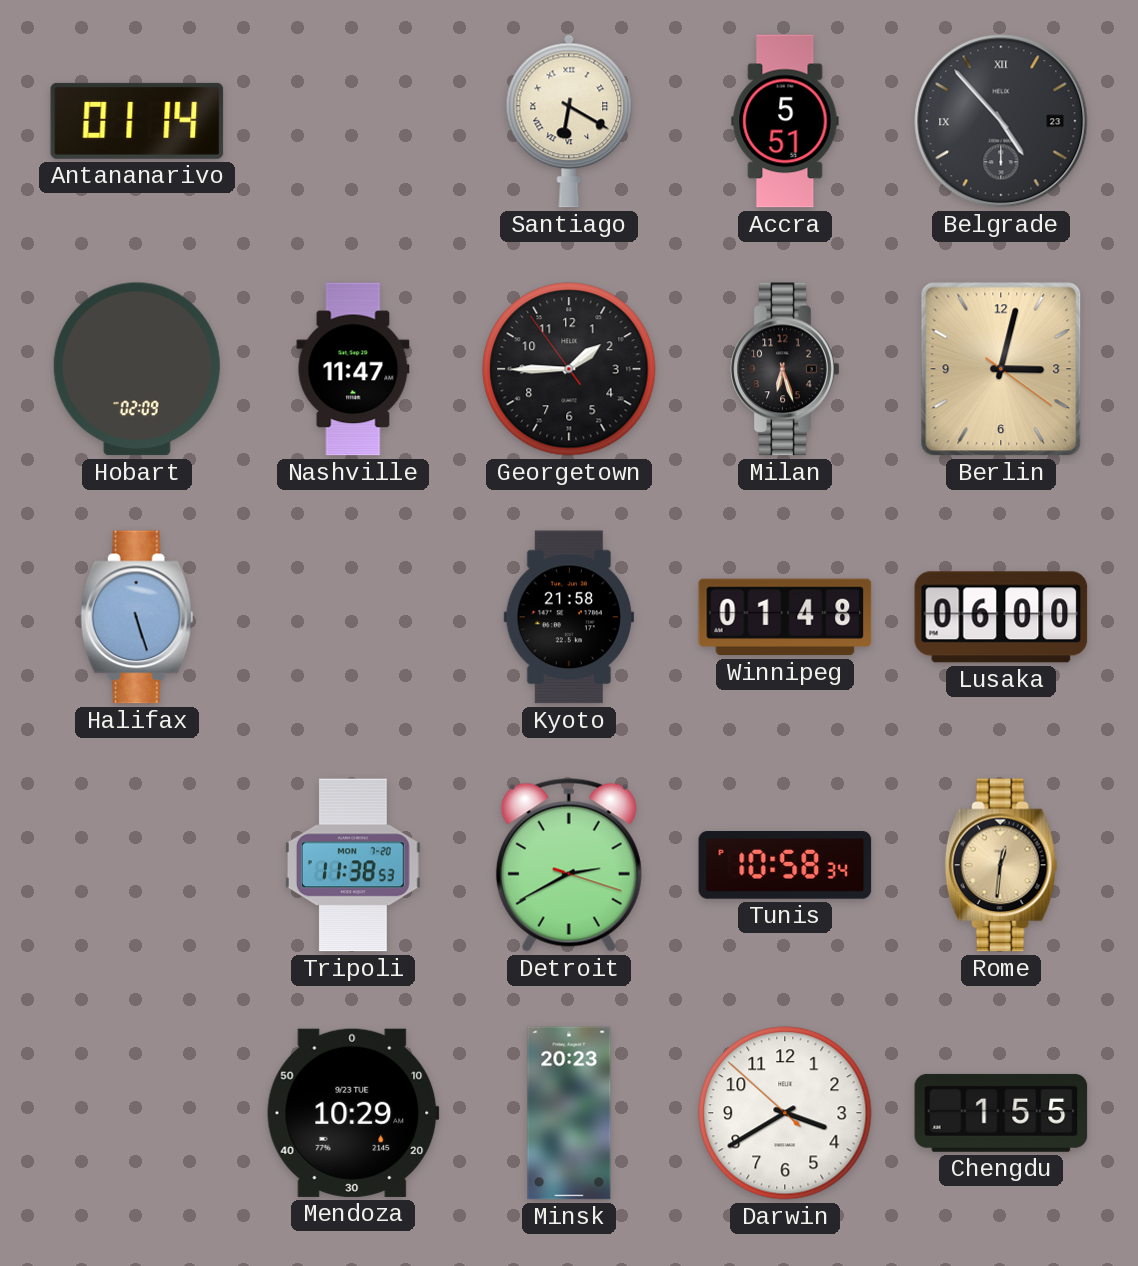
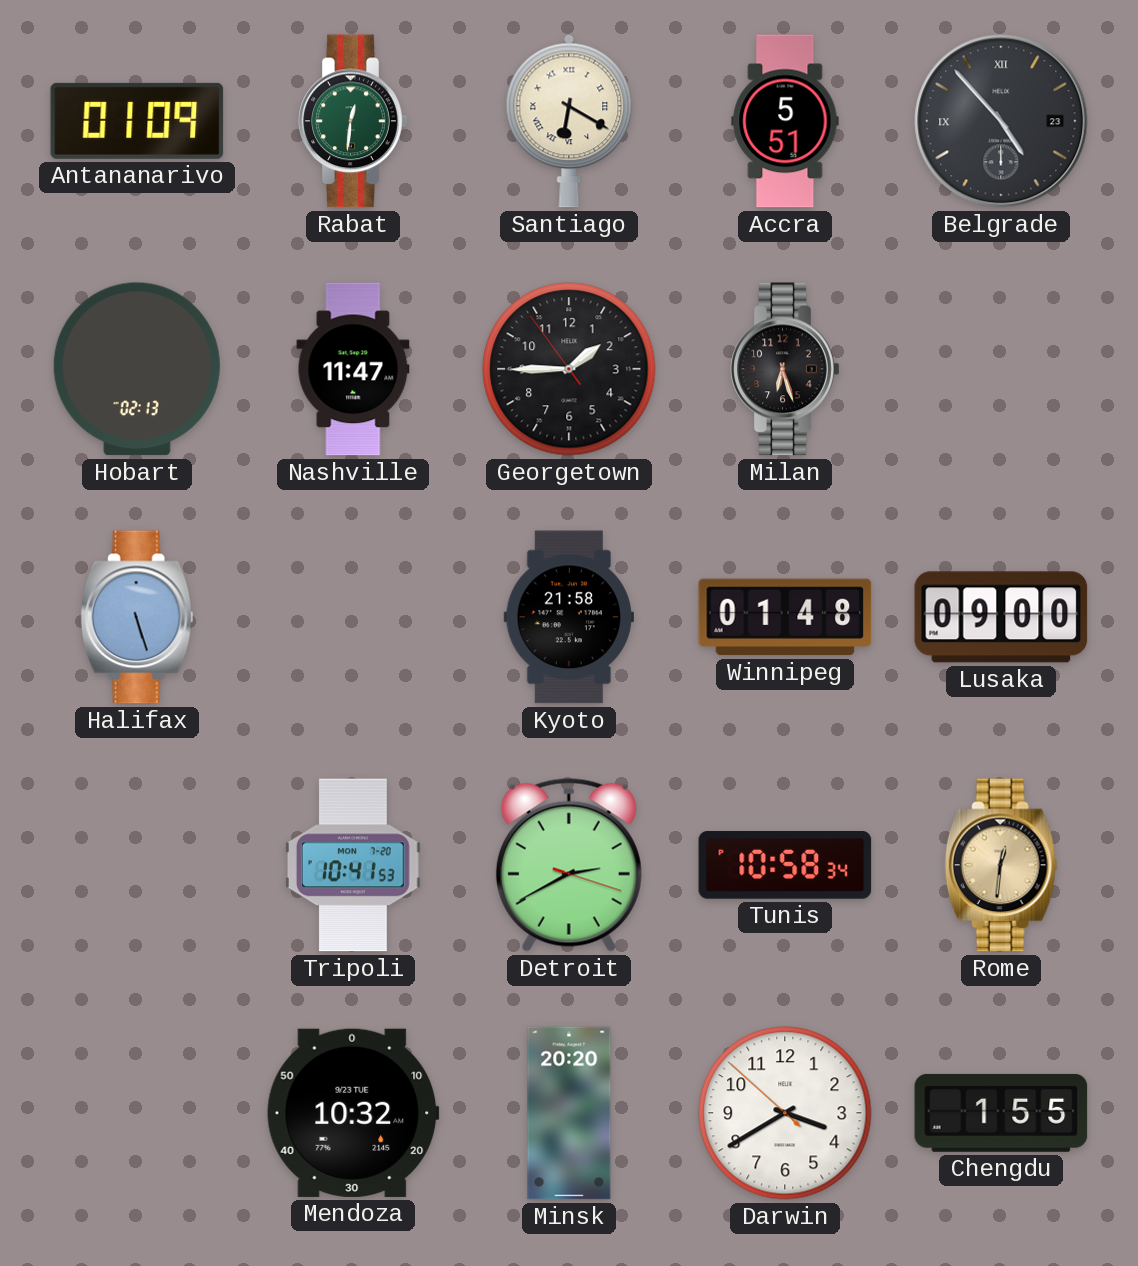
Antananarivo: 01:14 -> 01:09 (137, 121)
Rabat: none -> 12:31 (353, 121)
Hobart: 02:09 -> 02:13 (137, 369)
Berlin: 3:02 -> none (1001, 369)
Lusaka: 06:00 -> 09:00 (1001, 617)
Tripoli: 11:38 -> 10:41 (353, 865)
Mendoza: 10:29 -> 10:32 (353, 1113)
Minsk: 20:23 -> 20:20 (569, 1113)
